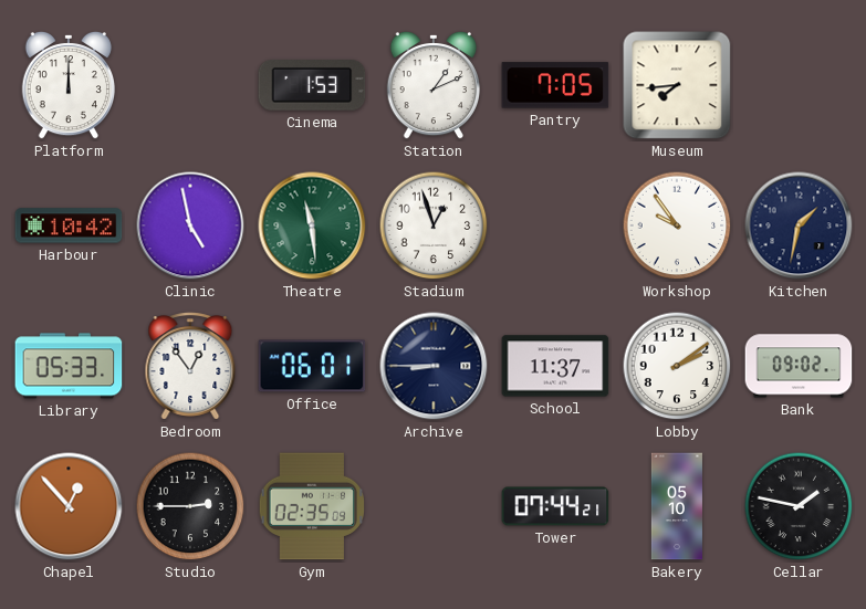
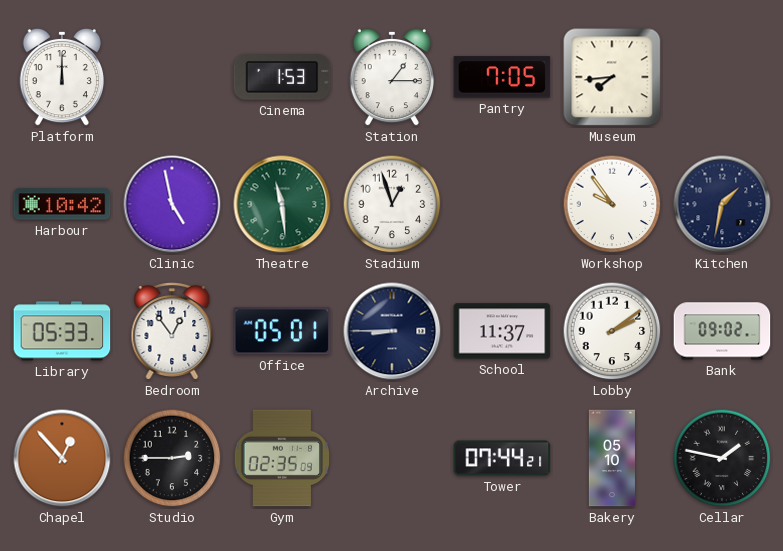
Station: 1:11 -> 1:15 (391, 77)
Office: 06:01 -> 05:01 (282, 331)
